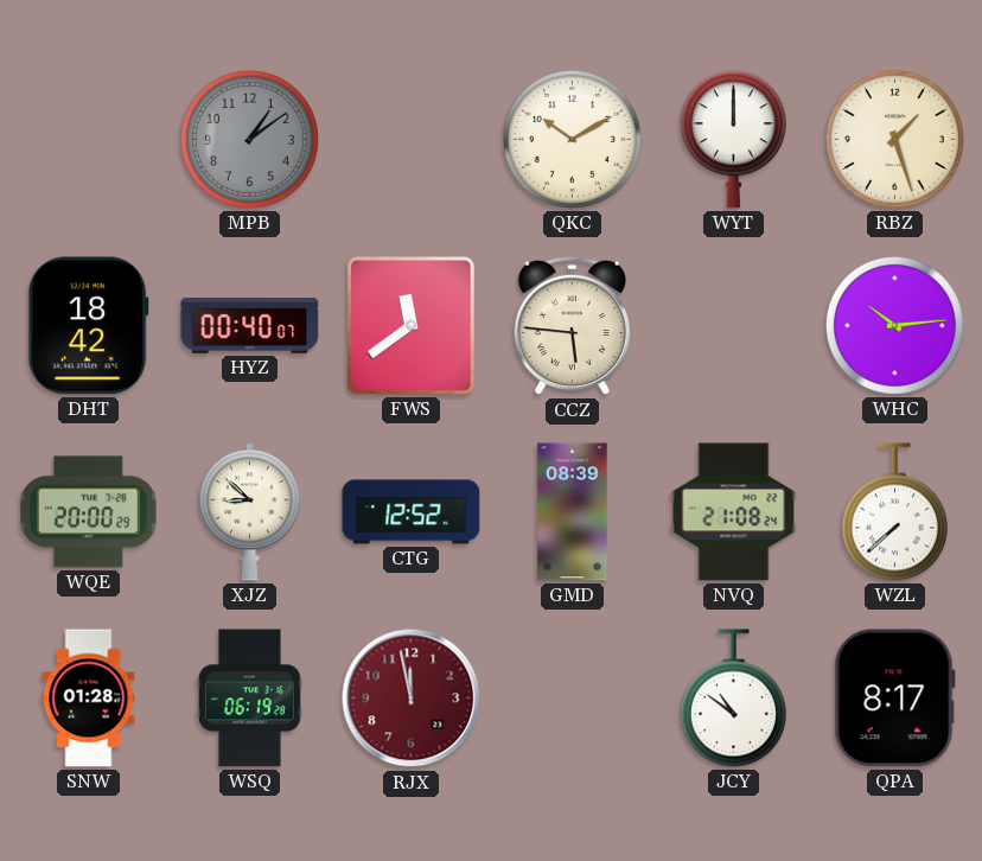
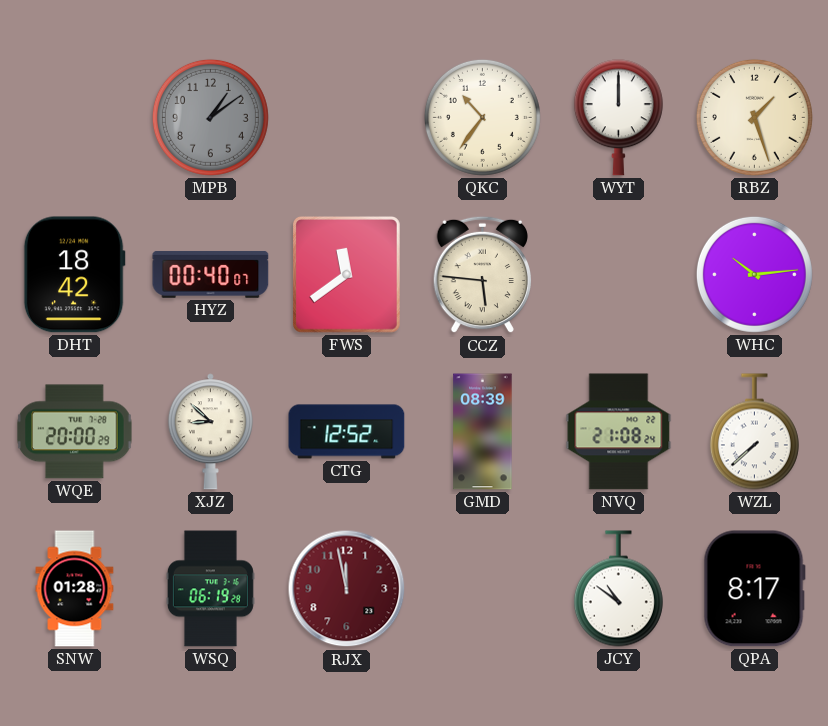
QKC: 10:10 -> 10:36 (482, 117)
